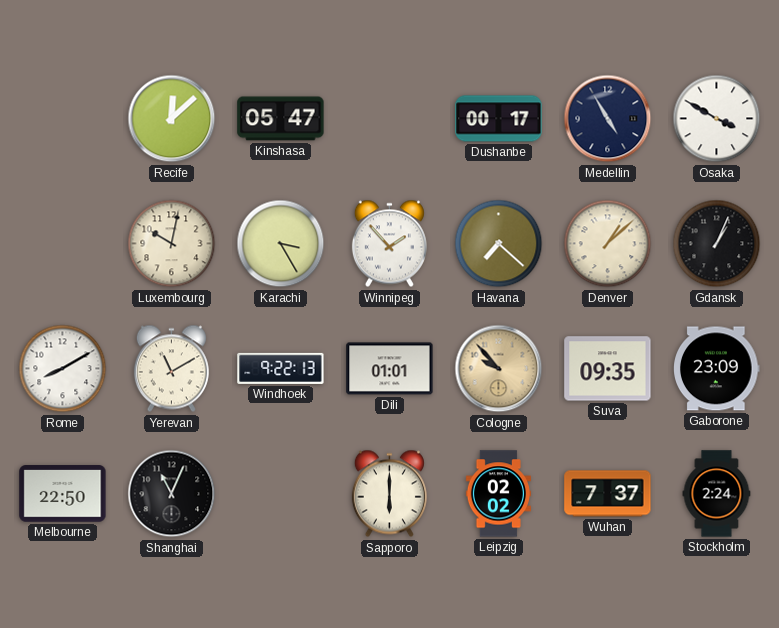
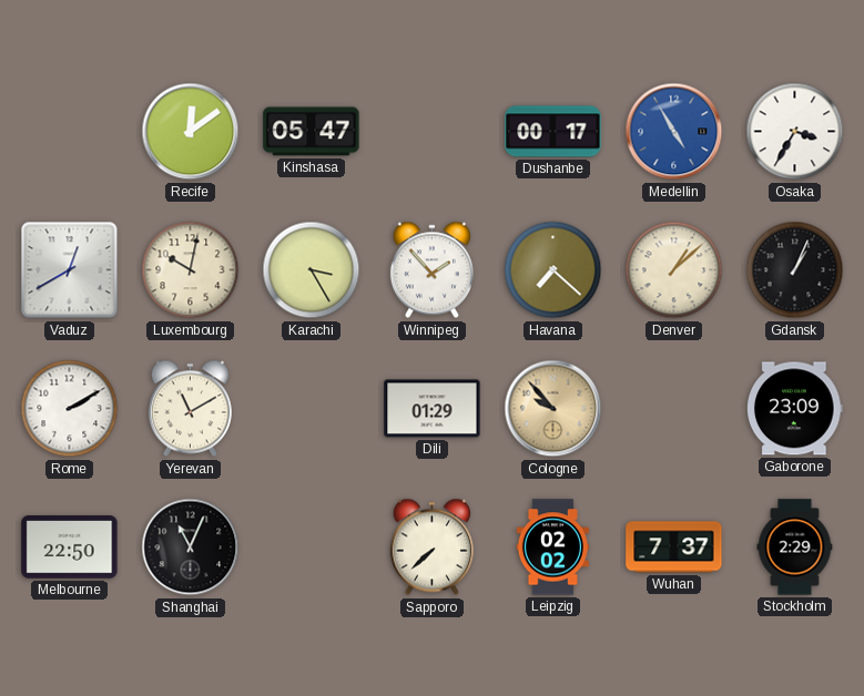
Recife: 12:08 -> 12:09 (191, 132)
Medellin dial: navy -> blue (674, 132)
Osaka: 3:50 -> 3:35 (795, 132)
Vaduz: none -> 12:40 (70, 270)
Rome: 8:10 -> 2:10 (70, 409)
Windhoek: 9:22 -> none (281, 368)
Dili: 01:01 -> 01:29 (433, 409)
Suva: 09:35 -> none (608, 369)
Sapporo: 6:00 -> 7:38 (431, 547)
Stockholm: 2:24 -> 2:29 (795, 547)
